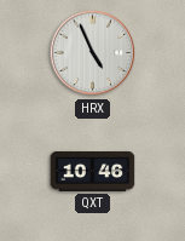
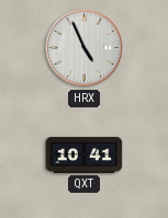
QXT: 10:46 -> 10:41 (85, 154)
